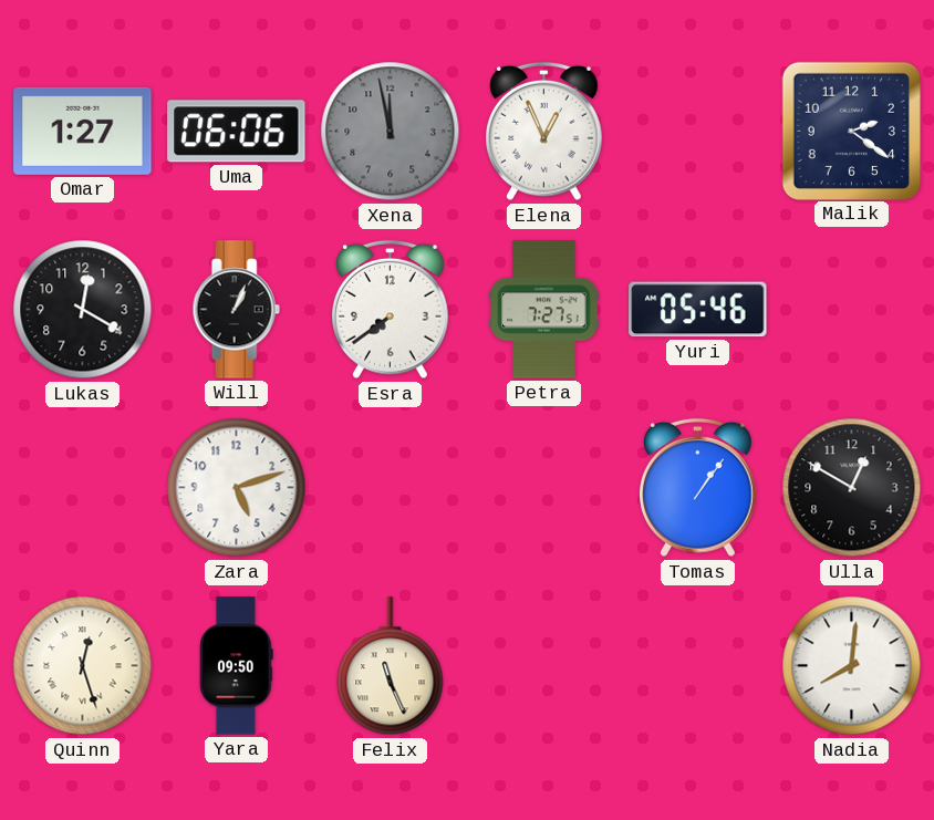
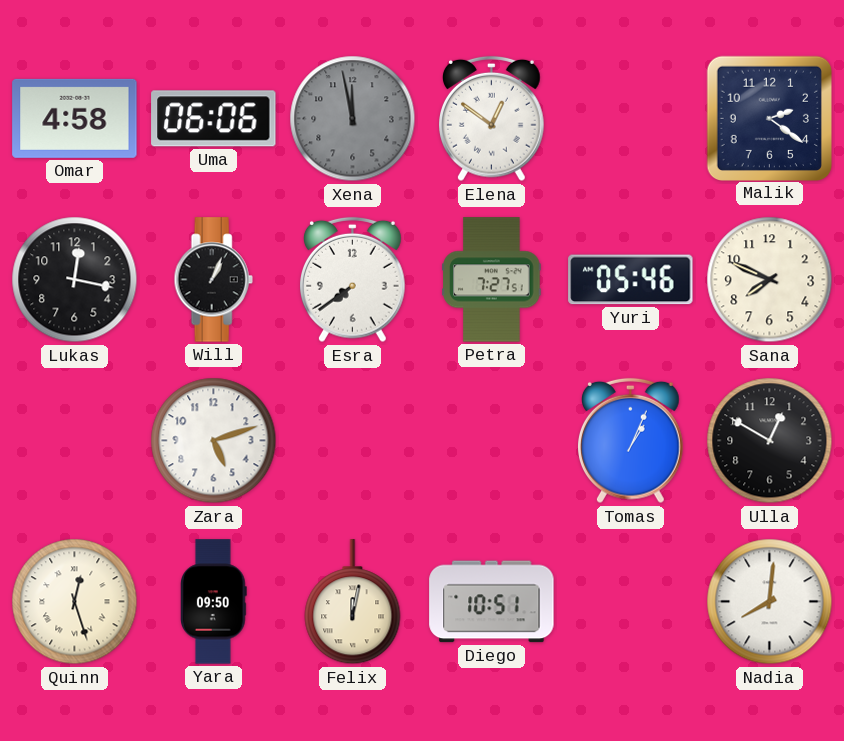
Omar: 1:27 -> 4:58 (75, 118)
Elena: 12:56 -> 12:51 (492, 119)
Lukas: 12:20 -> 12:17 (75, 280)
Sana: none -> 7:49 (770, 280)
Tomas: 1:06 -> 1:04 (631, 441)
Felix: 11:26 -> 12:02 (353, 602)
Diego: none -> 10:51 (492, 602)
